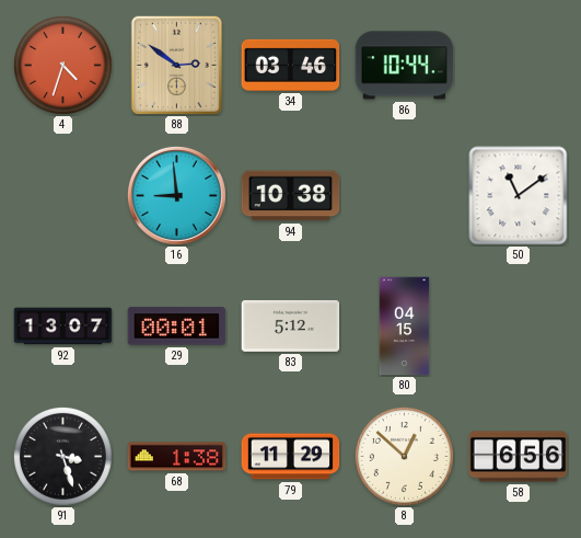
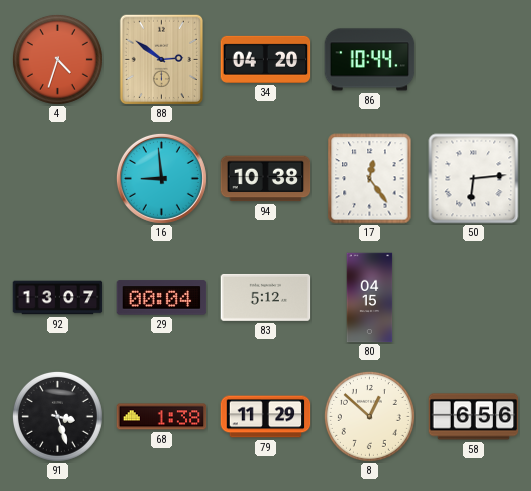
34: 03:46 -> 04:20 (266, 59)
17: none -> 12:24 (370, 179)
50: 11:09 -> 6:14 (474, 179)
29: 00:01 -> 00:04 (162, 298)
